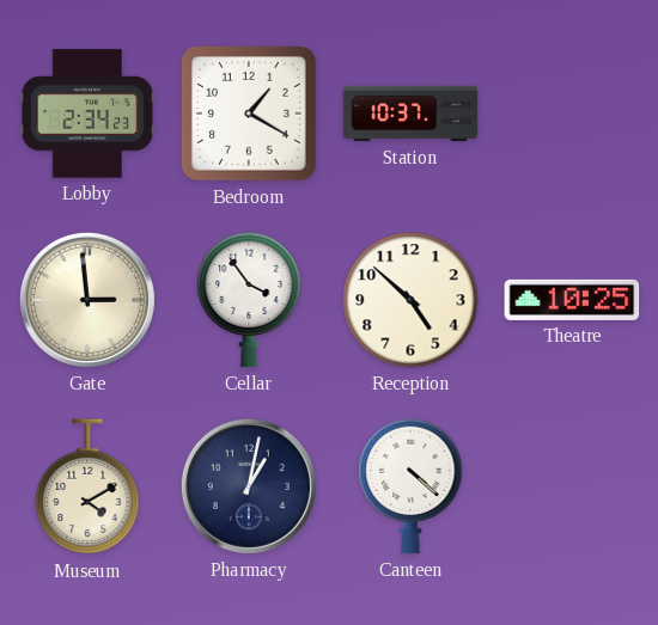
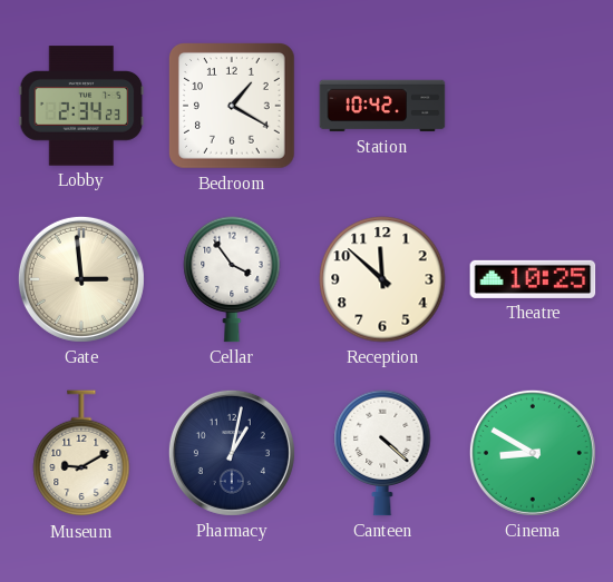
Station: 10:37 -> 10:42 (382, 106)
Reception: 4:52 -> 11:52 (382, 279)
Museum: 4:10 -> 9:10 (81, 454)
Cinema: none -> 8:50 (533, 453)
